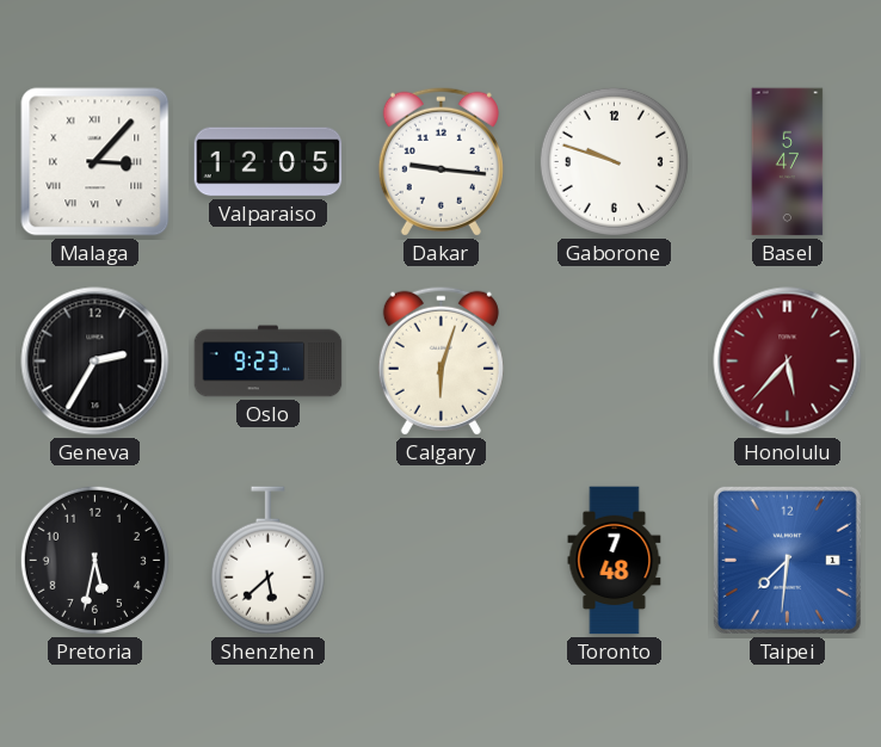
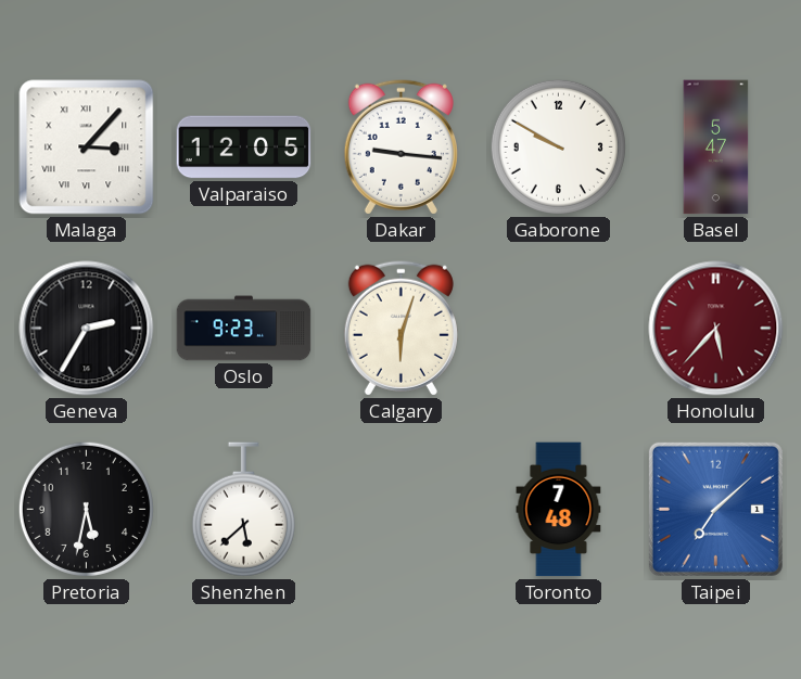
Gaborone: 9:48 -> 9:50 (558, 146)
Taipei: 7:31 -> 7:08 (715, 509)
